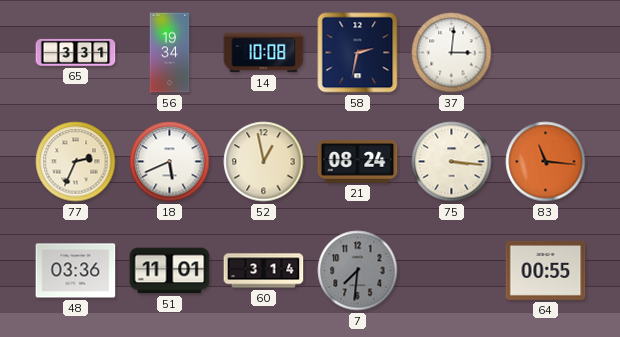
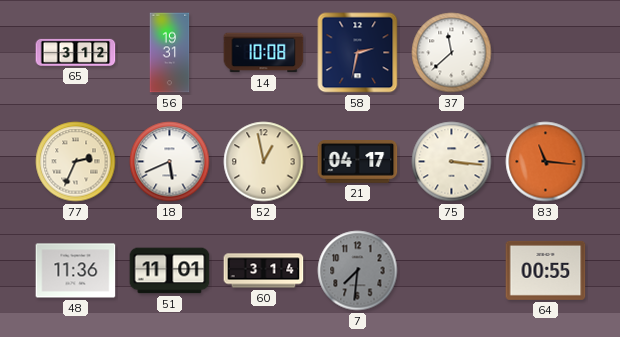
65: 3:31 -> 3:12 (76, 52)
56: 19:34 -> 19:31 (170, 53)
37: 3:01 -> 11:38 (452, 53)
21: 08:24 -> 04:17 (358, 162)
48: 03:36 -> 11:36 (76, 271)
